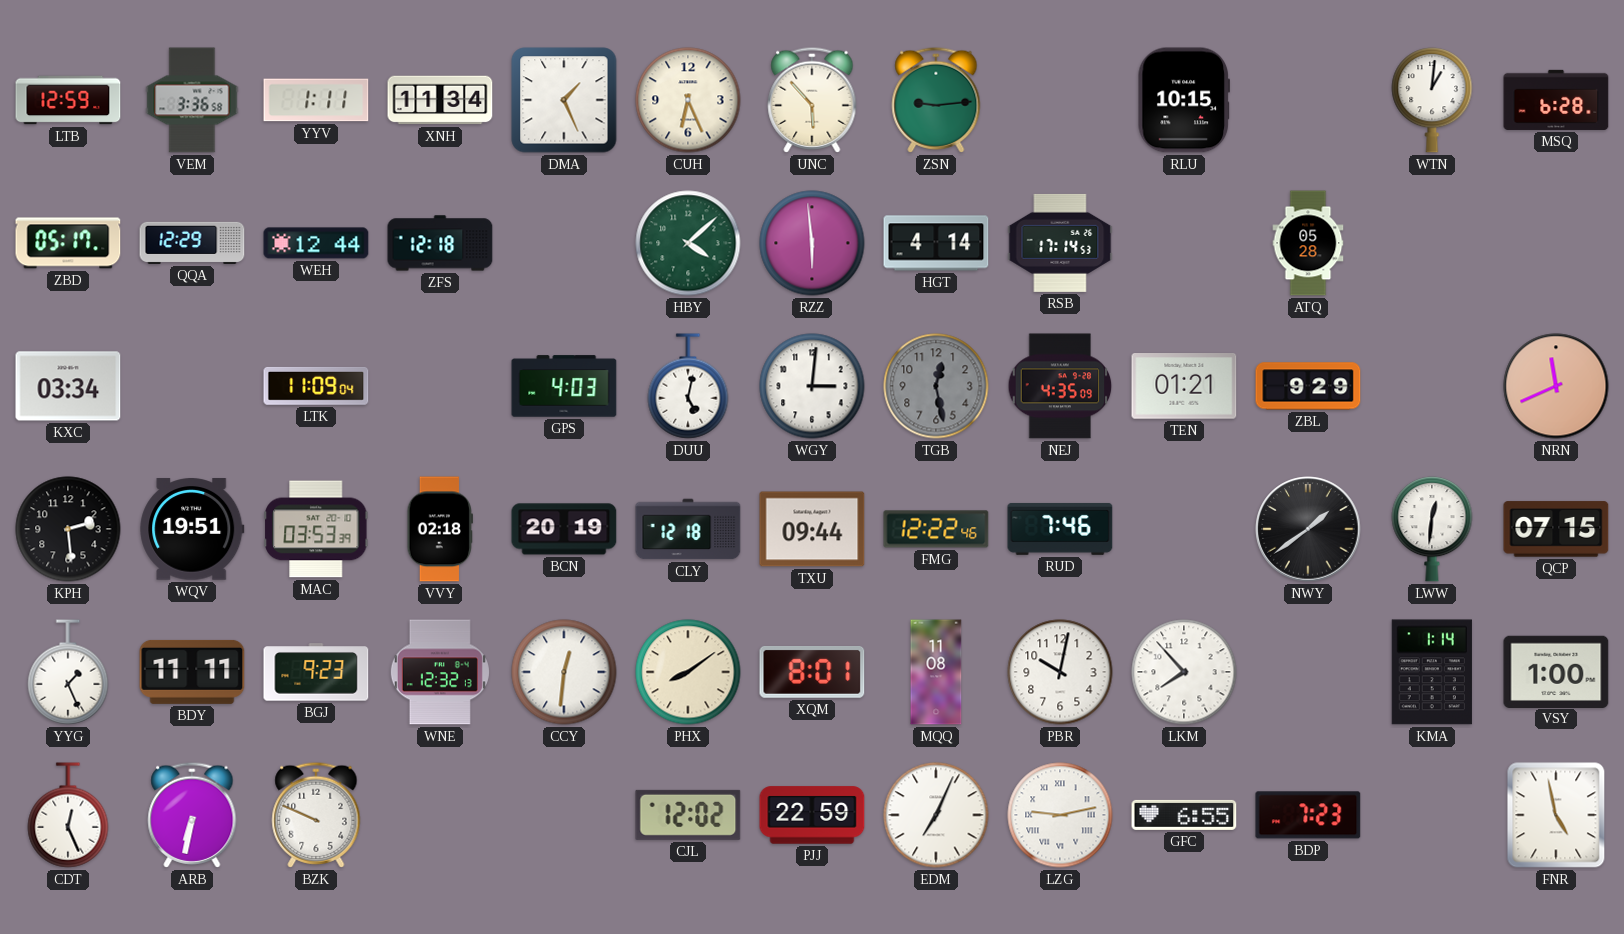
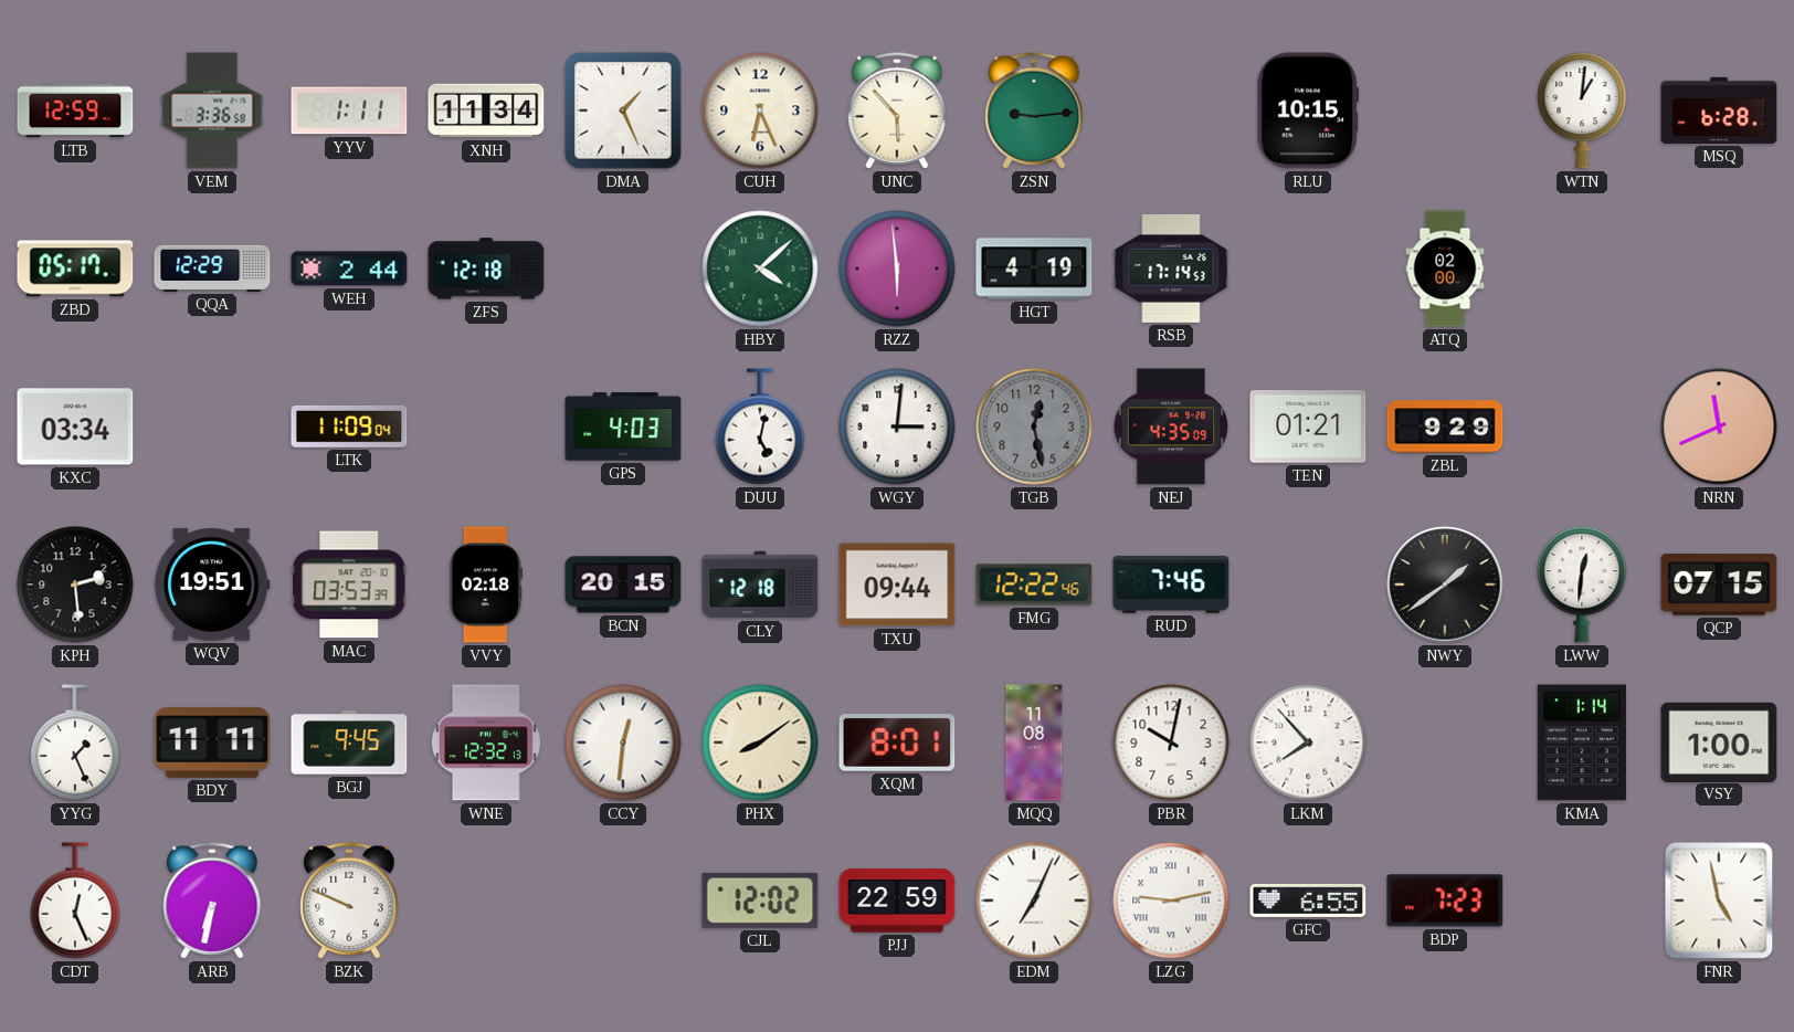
WEH: 12:44 -> 2:44 (349, 268)
HGT: 4:14 -> 4:19 (1034, 268)
ATQ: 05:28 -> 02:00 (1445, 268)
BCN: 20:19 -> 20:15 (623, 585)
BGJ: 9:23 -> 9:45 (349, 743)
